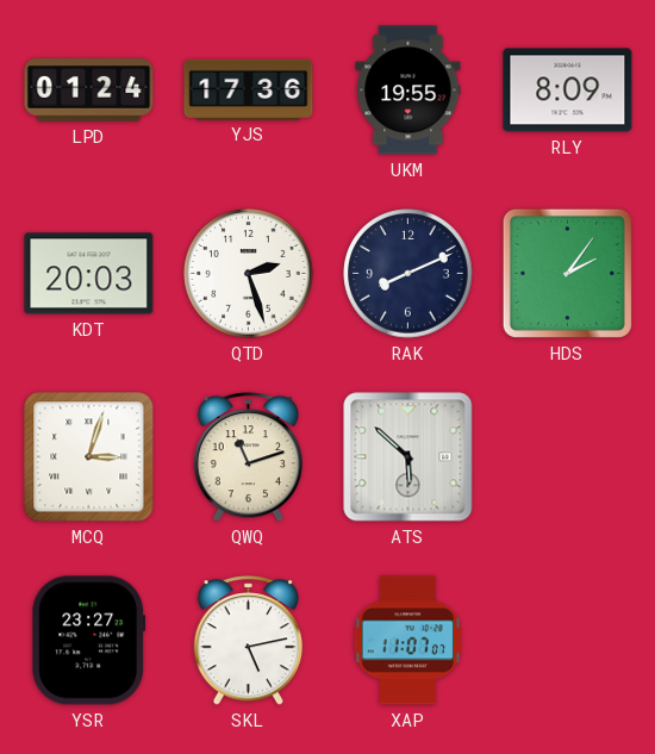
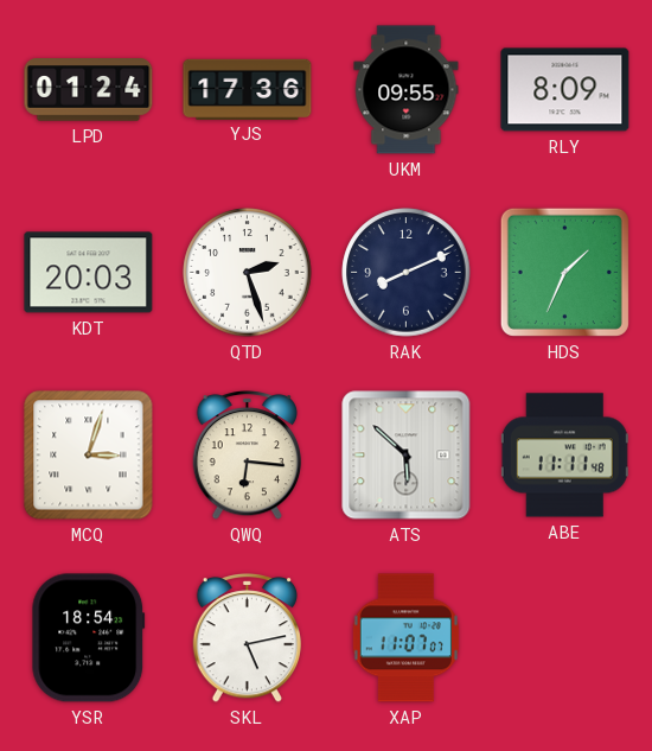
UKM: 19:55 -> 09:55 (407, 90)
HDS: 2:06 -> 1:34 (564, 272)
QWQ: 11:12 -> 6:16 (248, 456)
ABE: none -> 11:11 (564, 456)
YSR: 23:27 -> 18:54 (89, 638)
